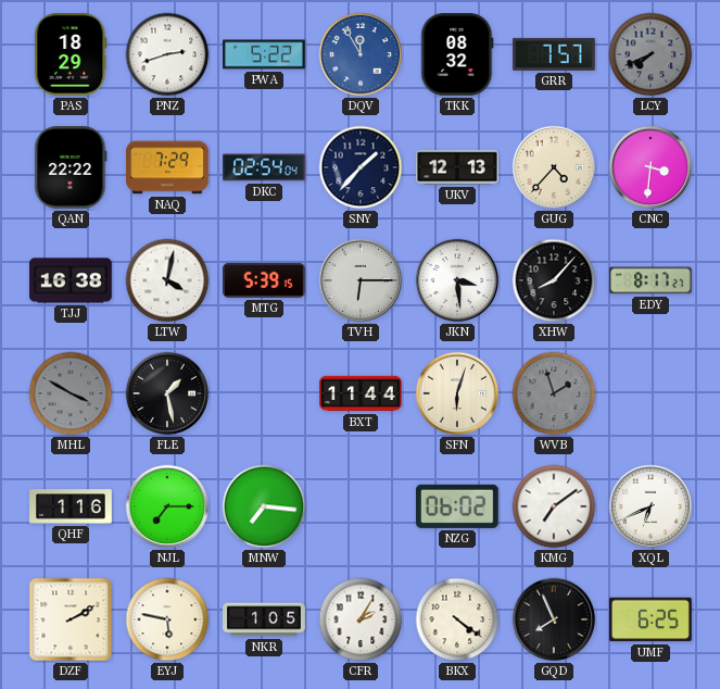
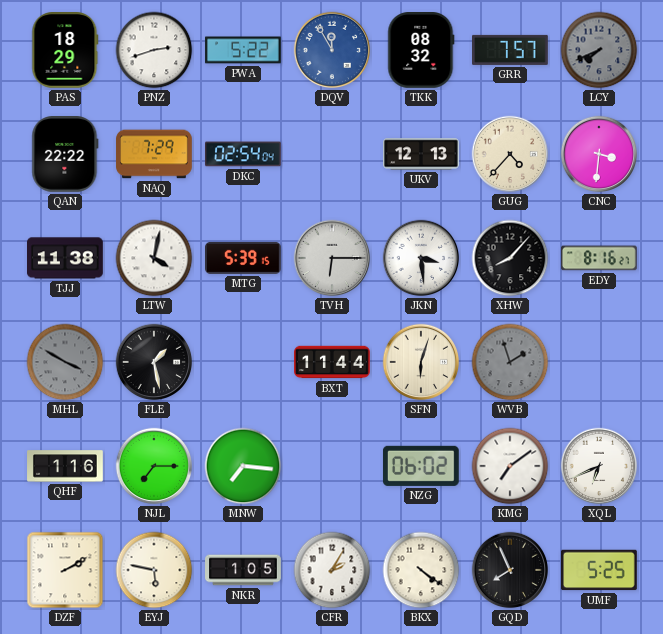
SNY: 1:37 -> none (361, 167)
TJJ: 16:38 -> 11:38 (66, 258)
EDY: 8:17 -> 8:16 (600, 258)
UMF: 6:25 -> 5:25 (600, 570)
